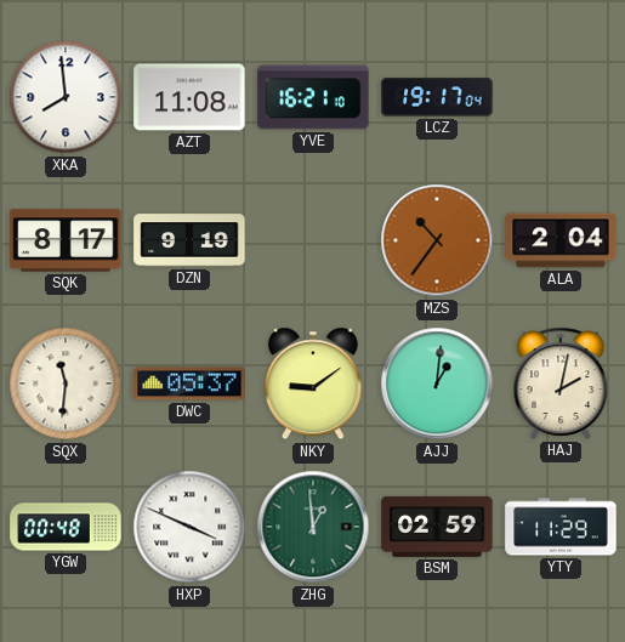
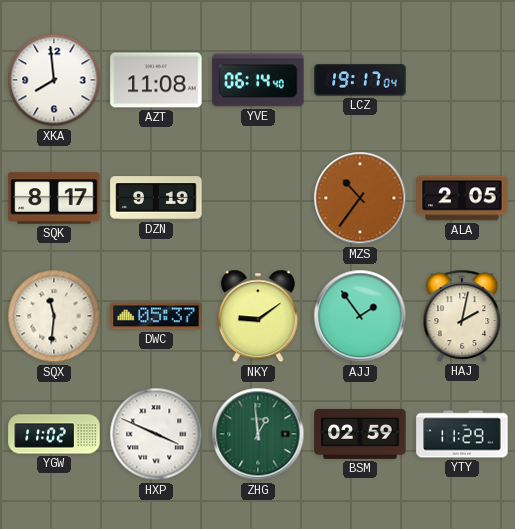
YVE: 16:21 -> 06:14 (258, 80)
ALA: 2:04 -> 2:05 (462, 198)
AJJ: 1:01 -> 1:54 (360, 316)
YGW: 00:48 -> 11:02 (54, 434)
